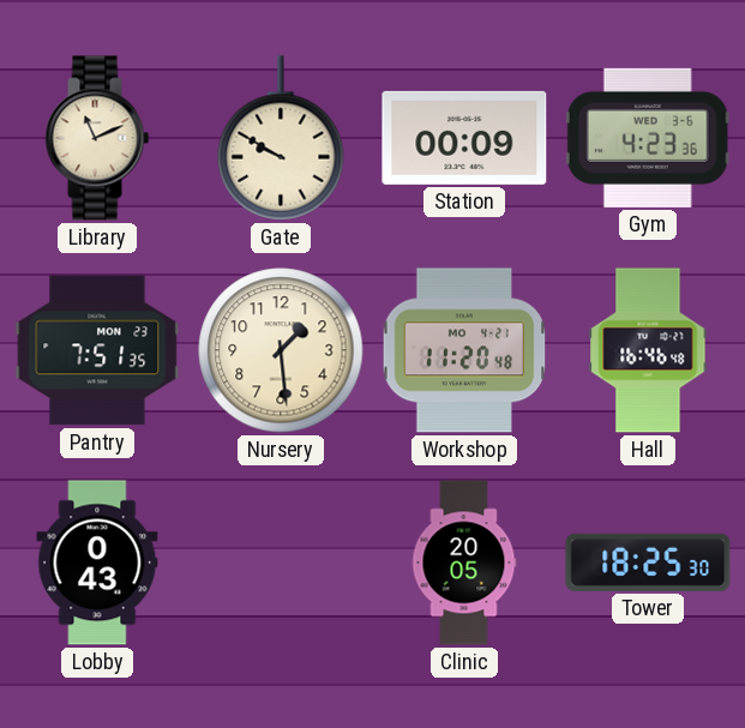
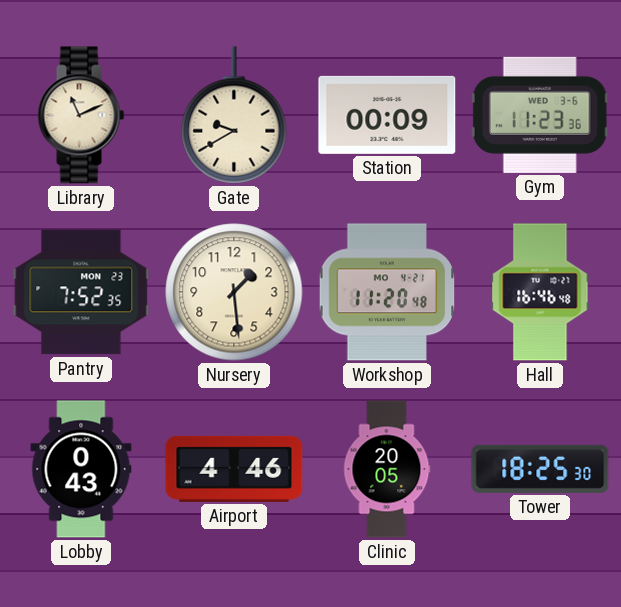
Gate: 9:50 -> 9:40 (234, 115)
Gym: 4:23 -> 11:23 (540, 115)
Pantry: 7:51 -> 7:52 (81, 292)
Airport: none -> 4:46 (234, 469)
